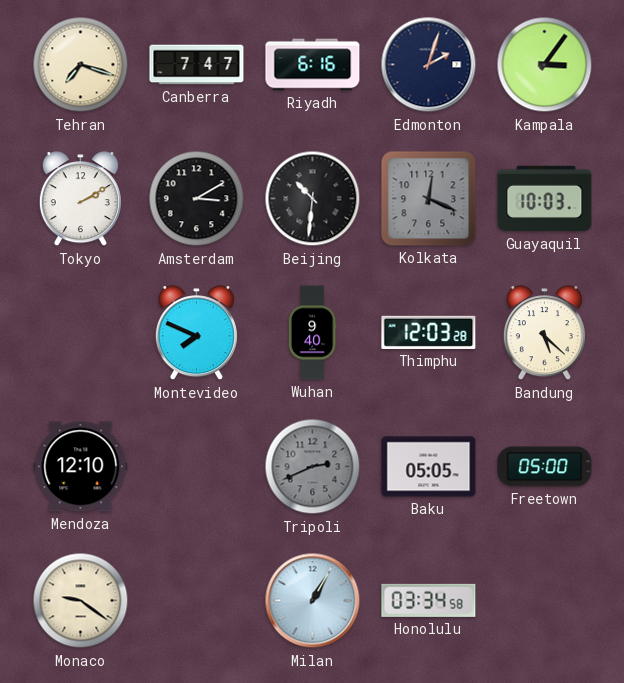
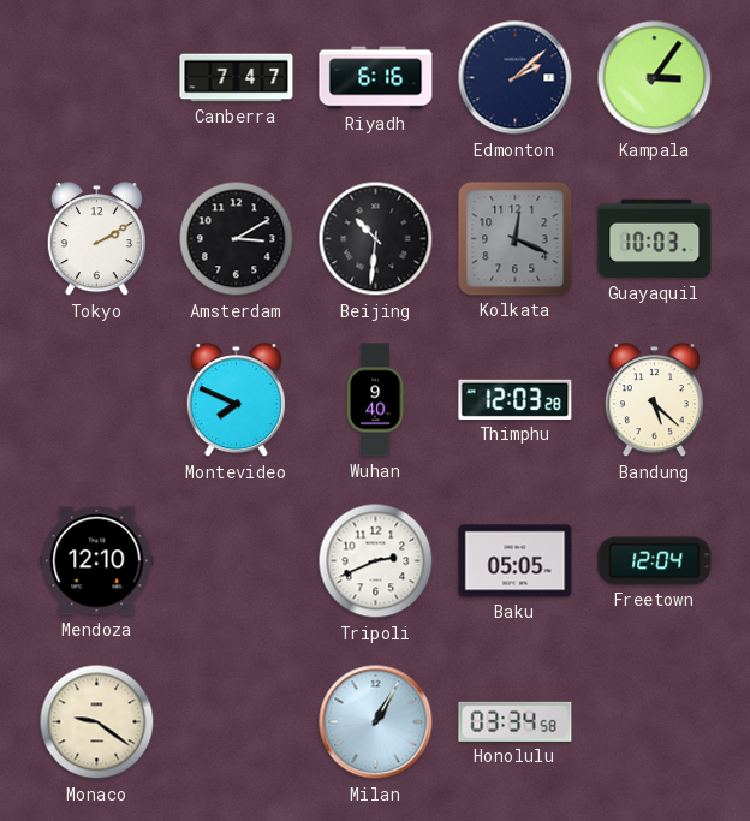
Tehran: 7:18 -> none (81, 65)
Edmonton: 2:03 -> 2:08 (516, 78)
Tripoli dial: grey -> white (376, 561)
Freetown: 05:00 -> 12:04 (655, 561)
